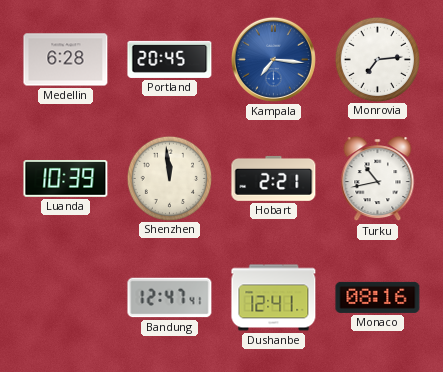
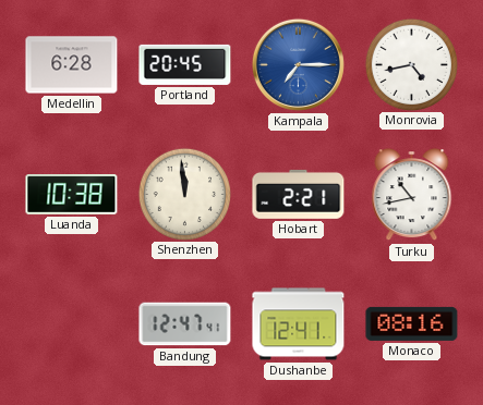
Kampala: 7:16 -> 7:15 (298, 64)
Monrovia: 7:14 -> 4:43 (411, 64)
Luanda: 10:39 -> 10:38 (72, 195)
